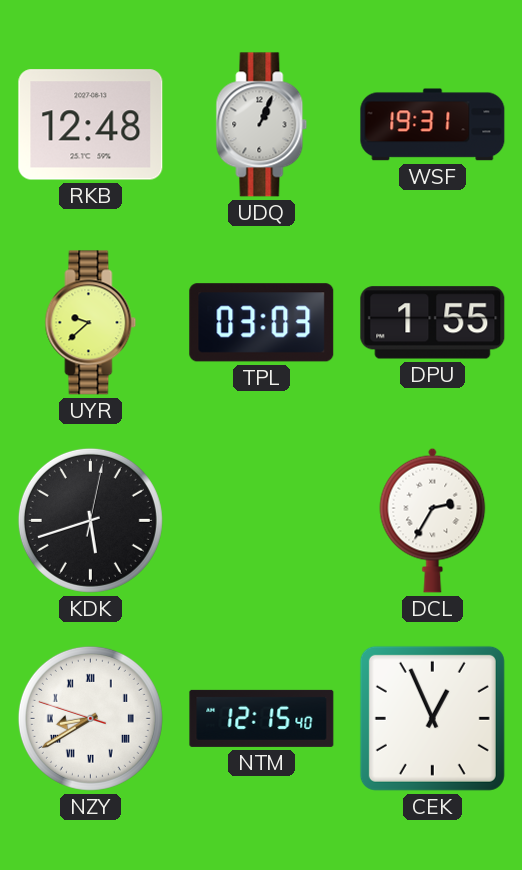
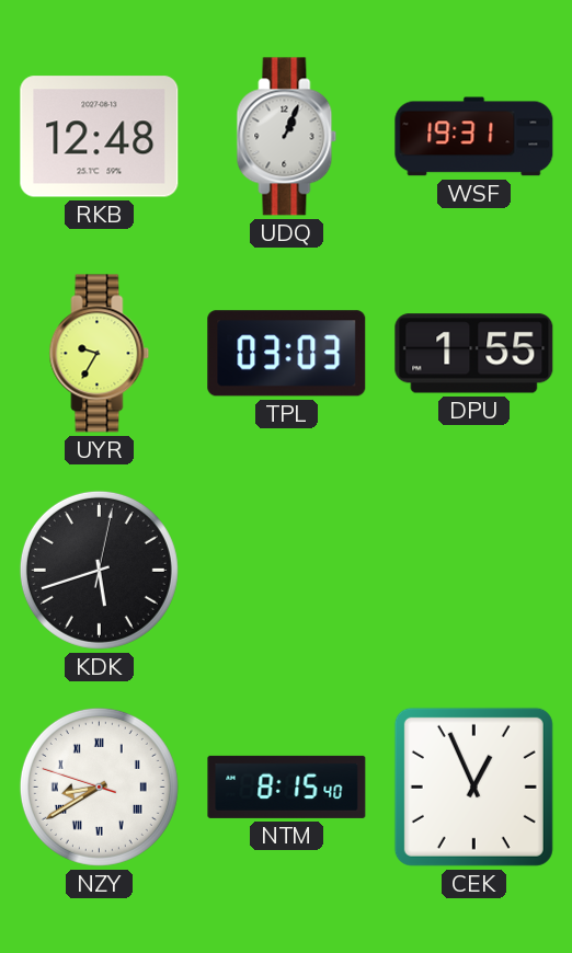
UYR: 9:38 -> 9:35 (100, 354)
DCL: 2:35 -> none (433, 520)
NTM: 12:15 -> 8:15 (287, 786)
